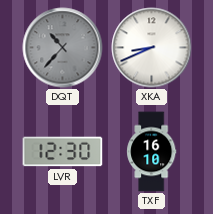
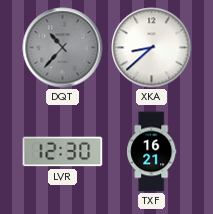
XKA: 8:41 -> 8:38 (152, 48)
TXF: 16:10 -> 16:21 (152, 152)
